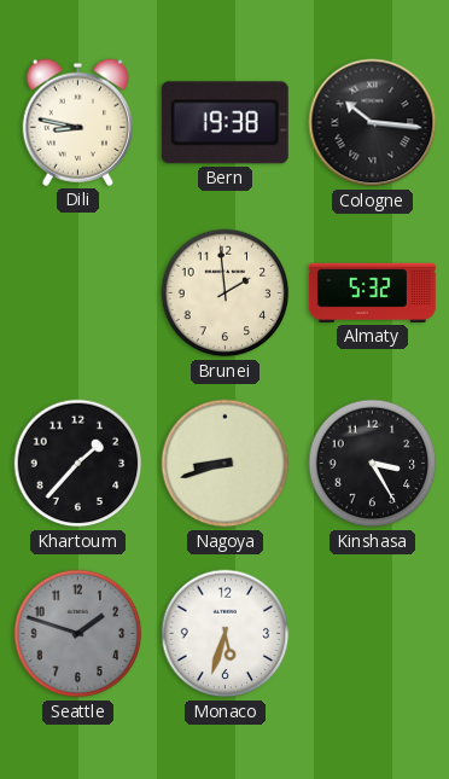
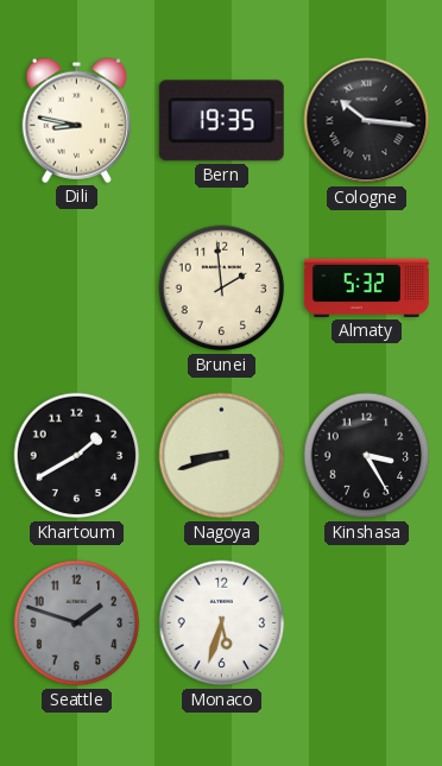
Bern: 19:38 -> 19:35 (221, 121)
Khartoum: 1:37 -> 1:40 (77, 456)
